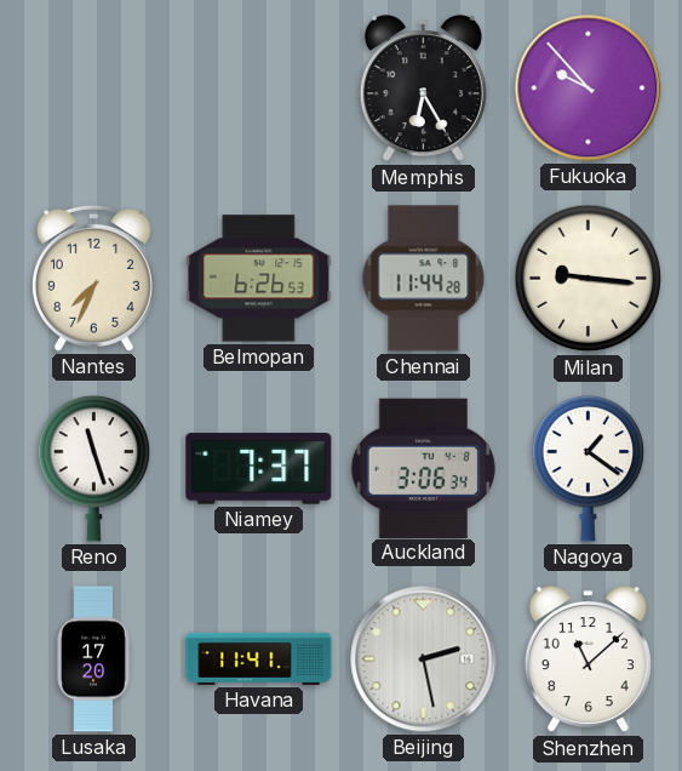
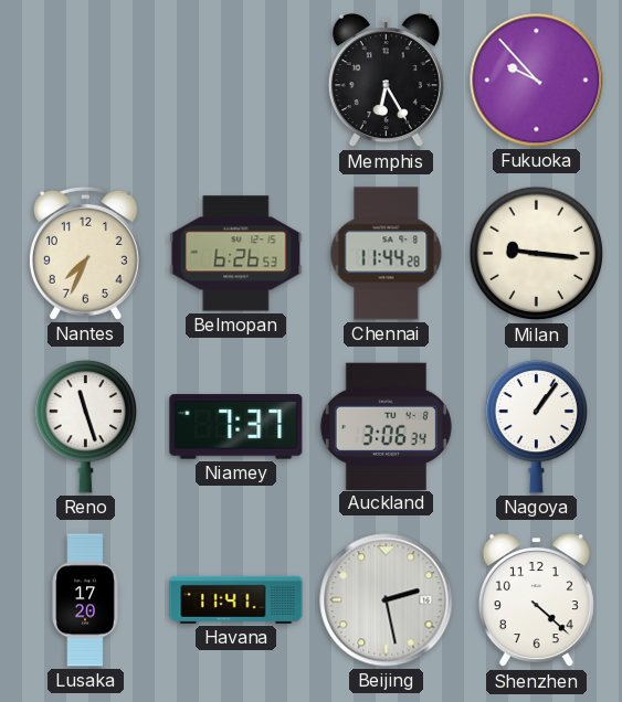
Nagoya: 1:21 -> 1:06 (537, 426)
Shenzhen: 11:08 -> 4:22 (536, 600)
